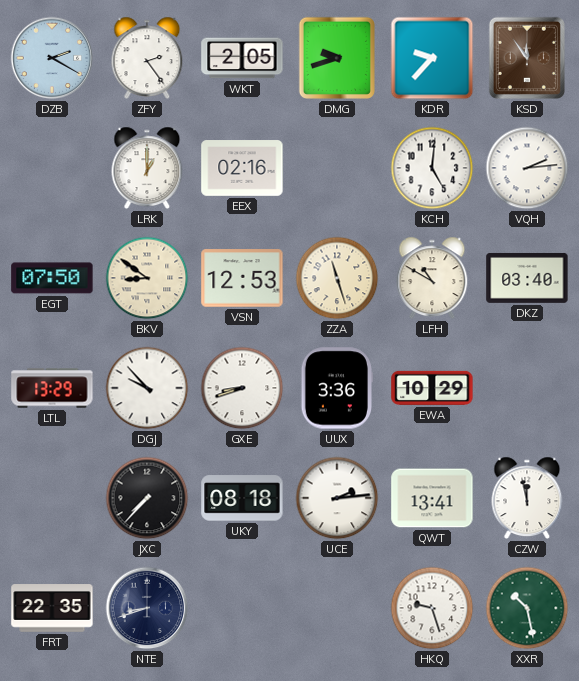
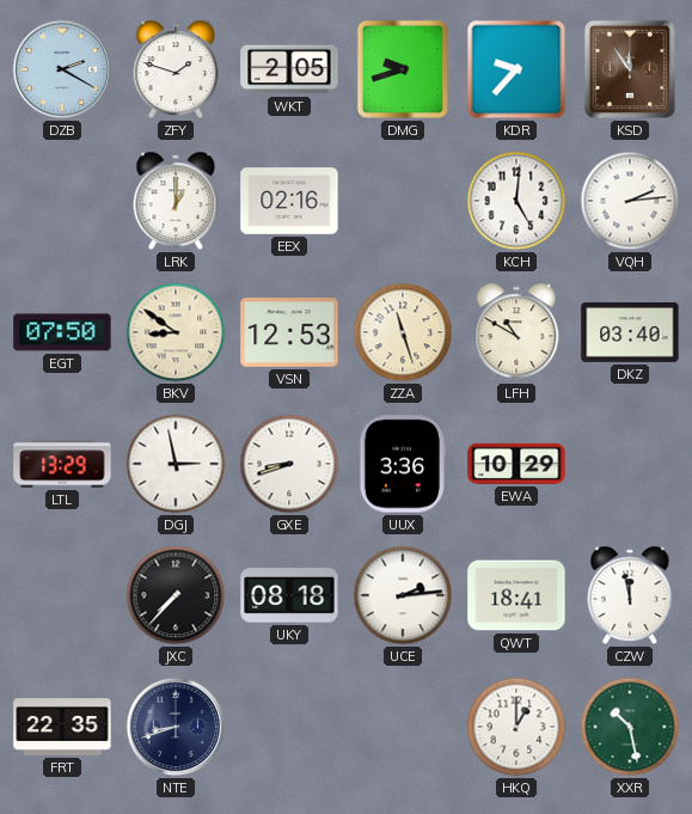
ZFY: 2:24 -> 1:48 (176, 69)
DGJ: 9:53 -> 2:58 (176, 464)
QWT: 13:41 -> 18:41 (516, 595)
HKQ: 9:27 -> 1:00 (516, 727)
